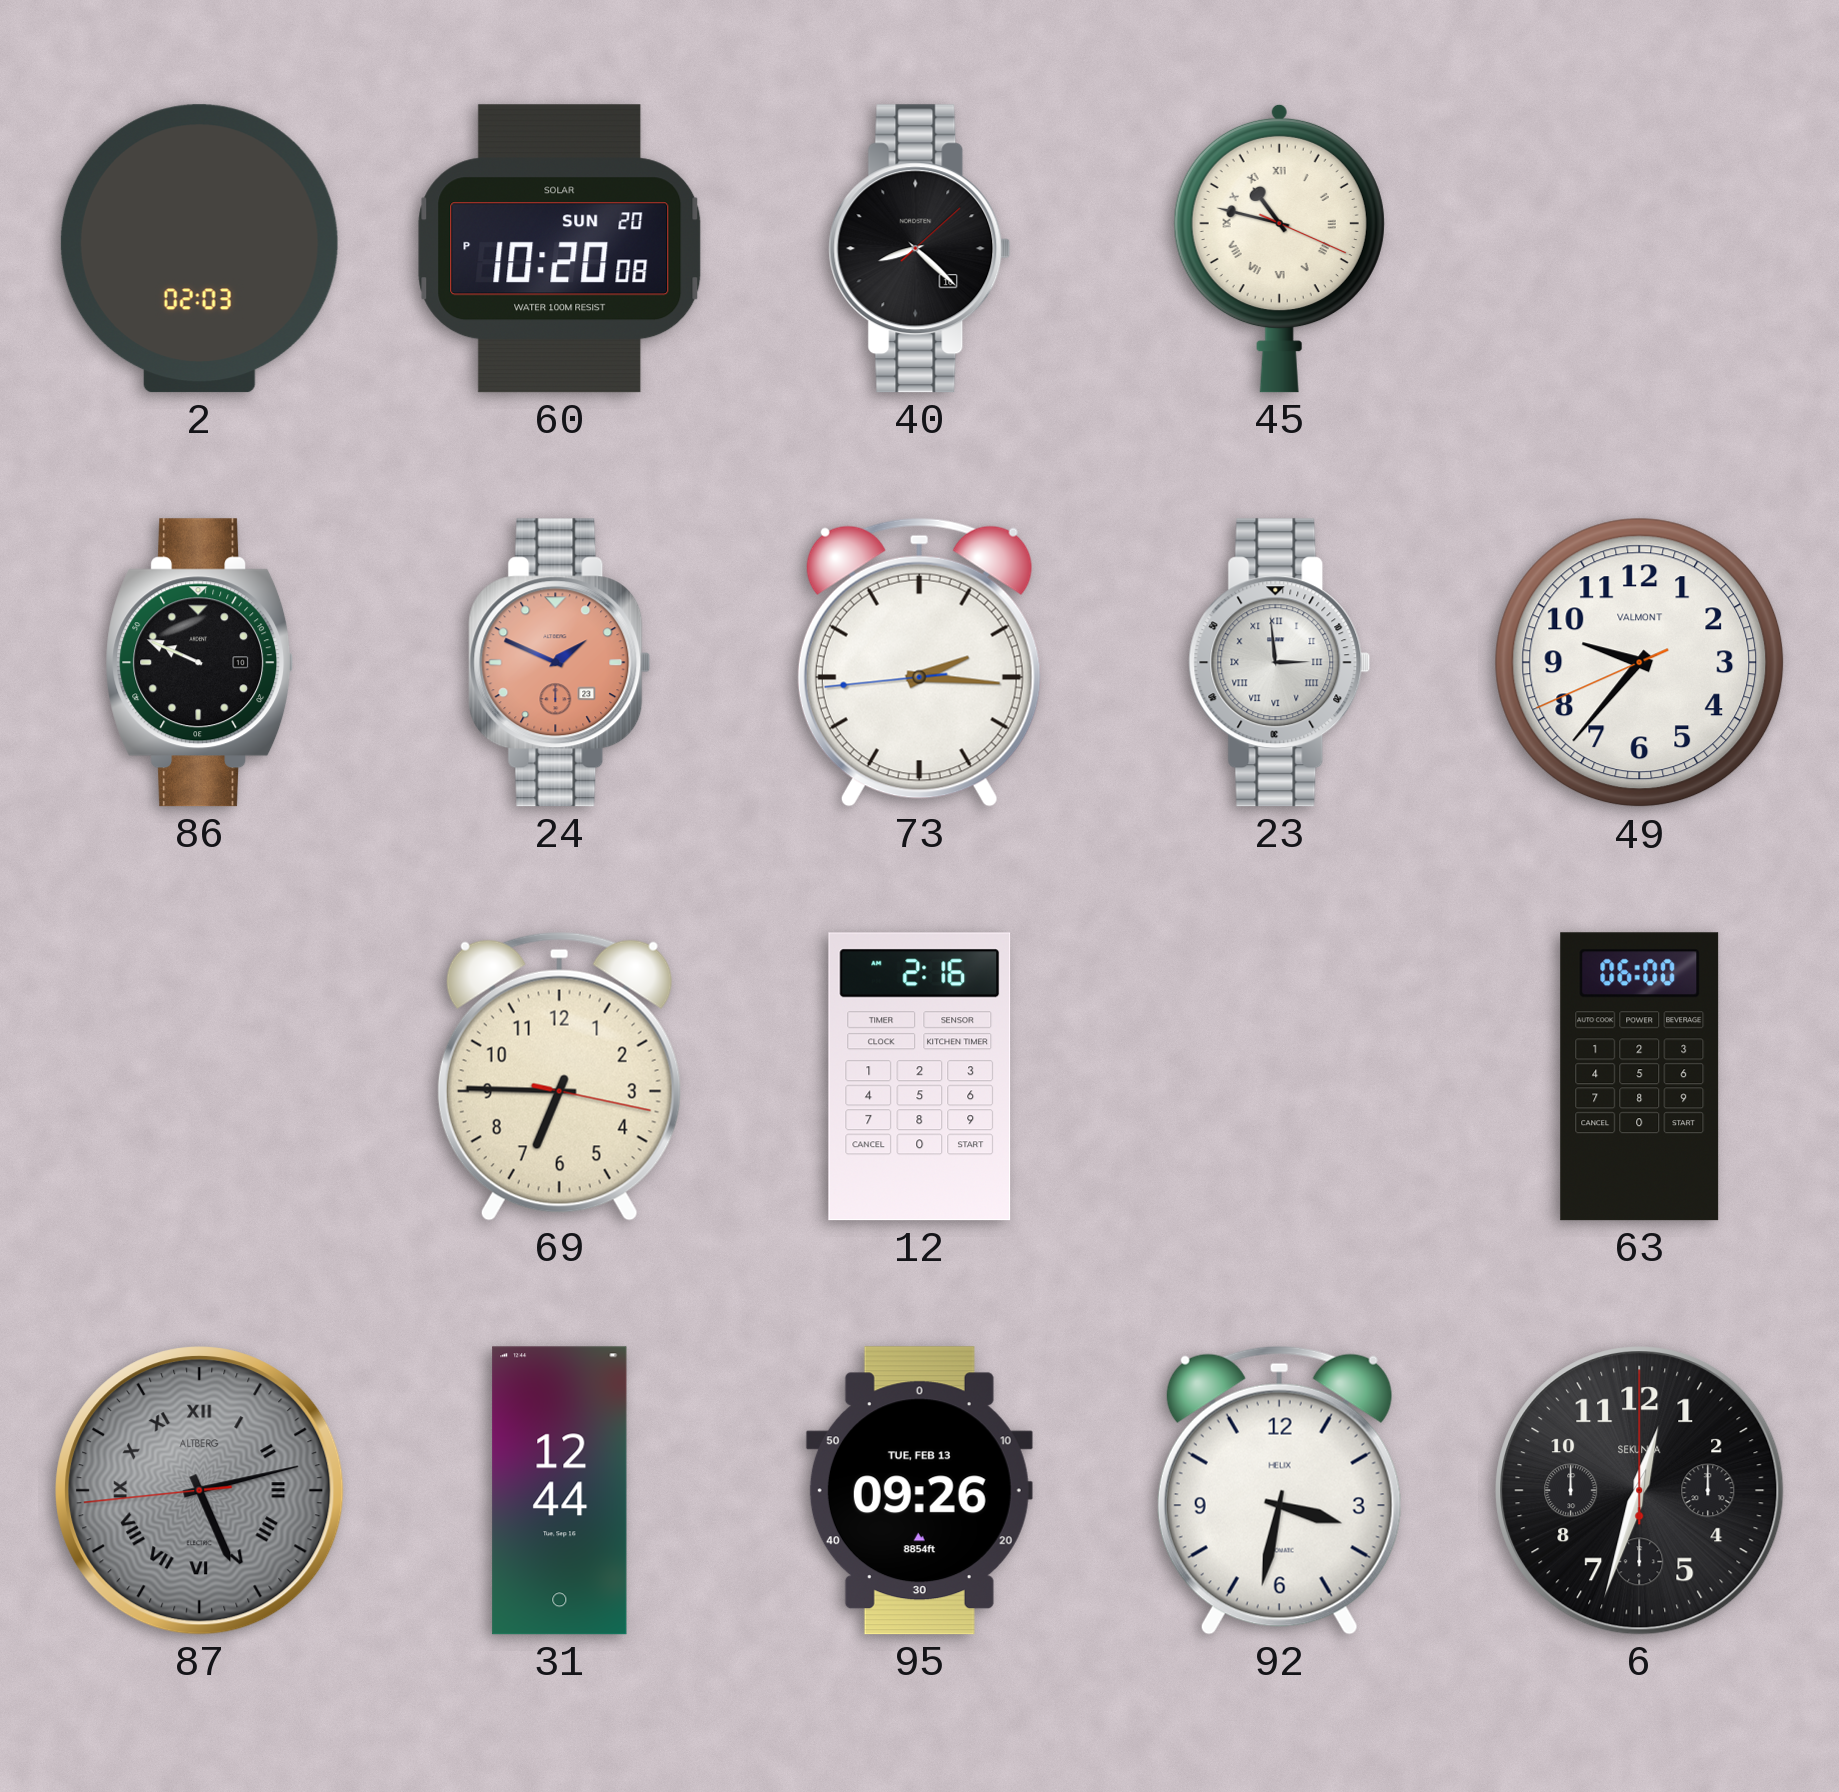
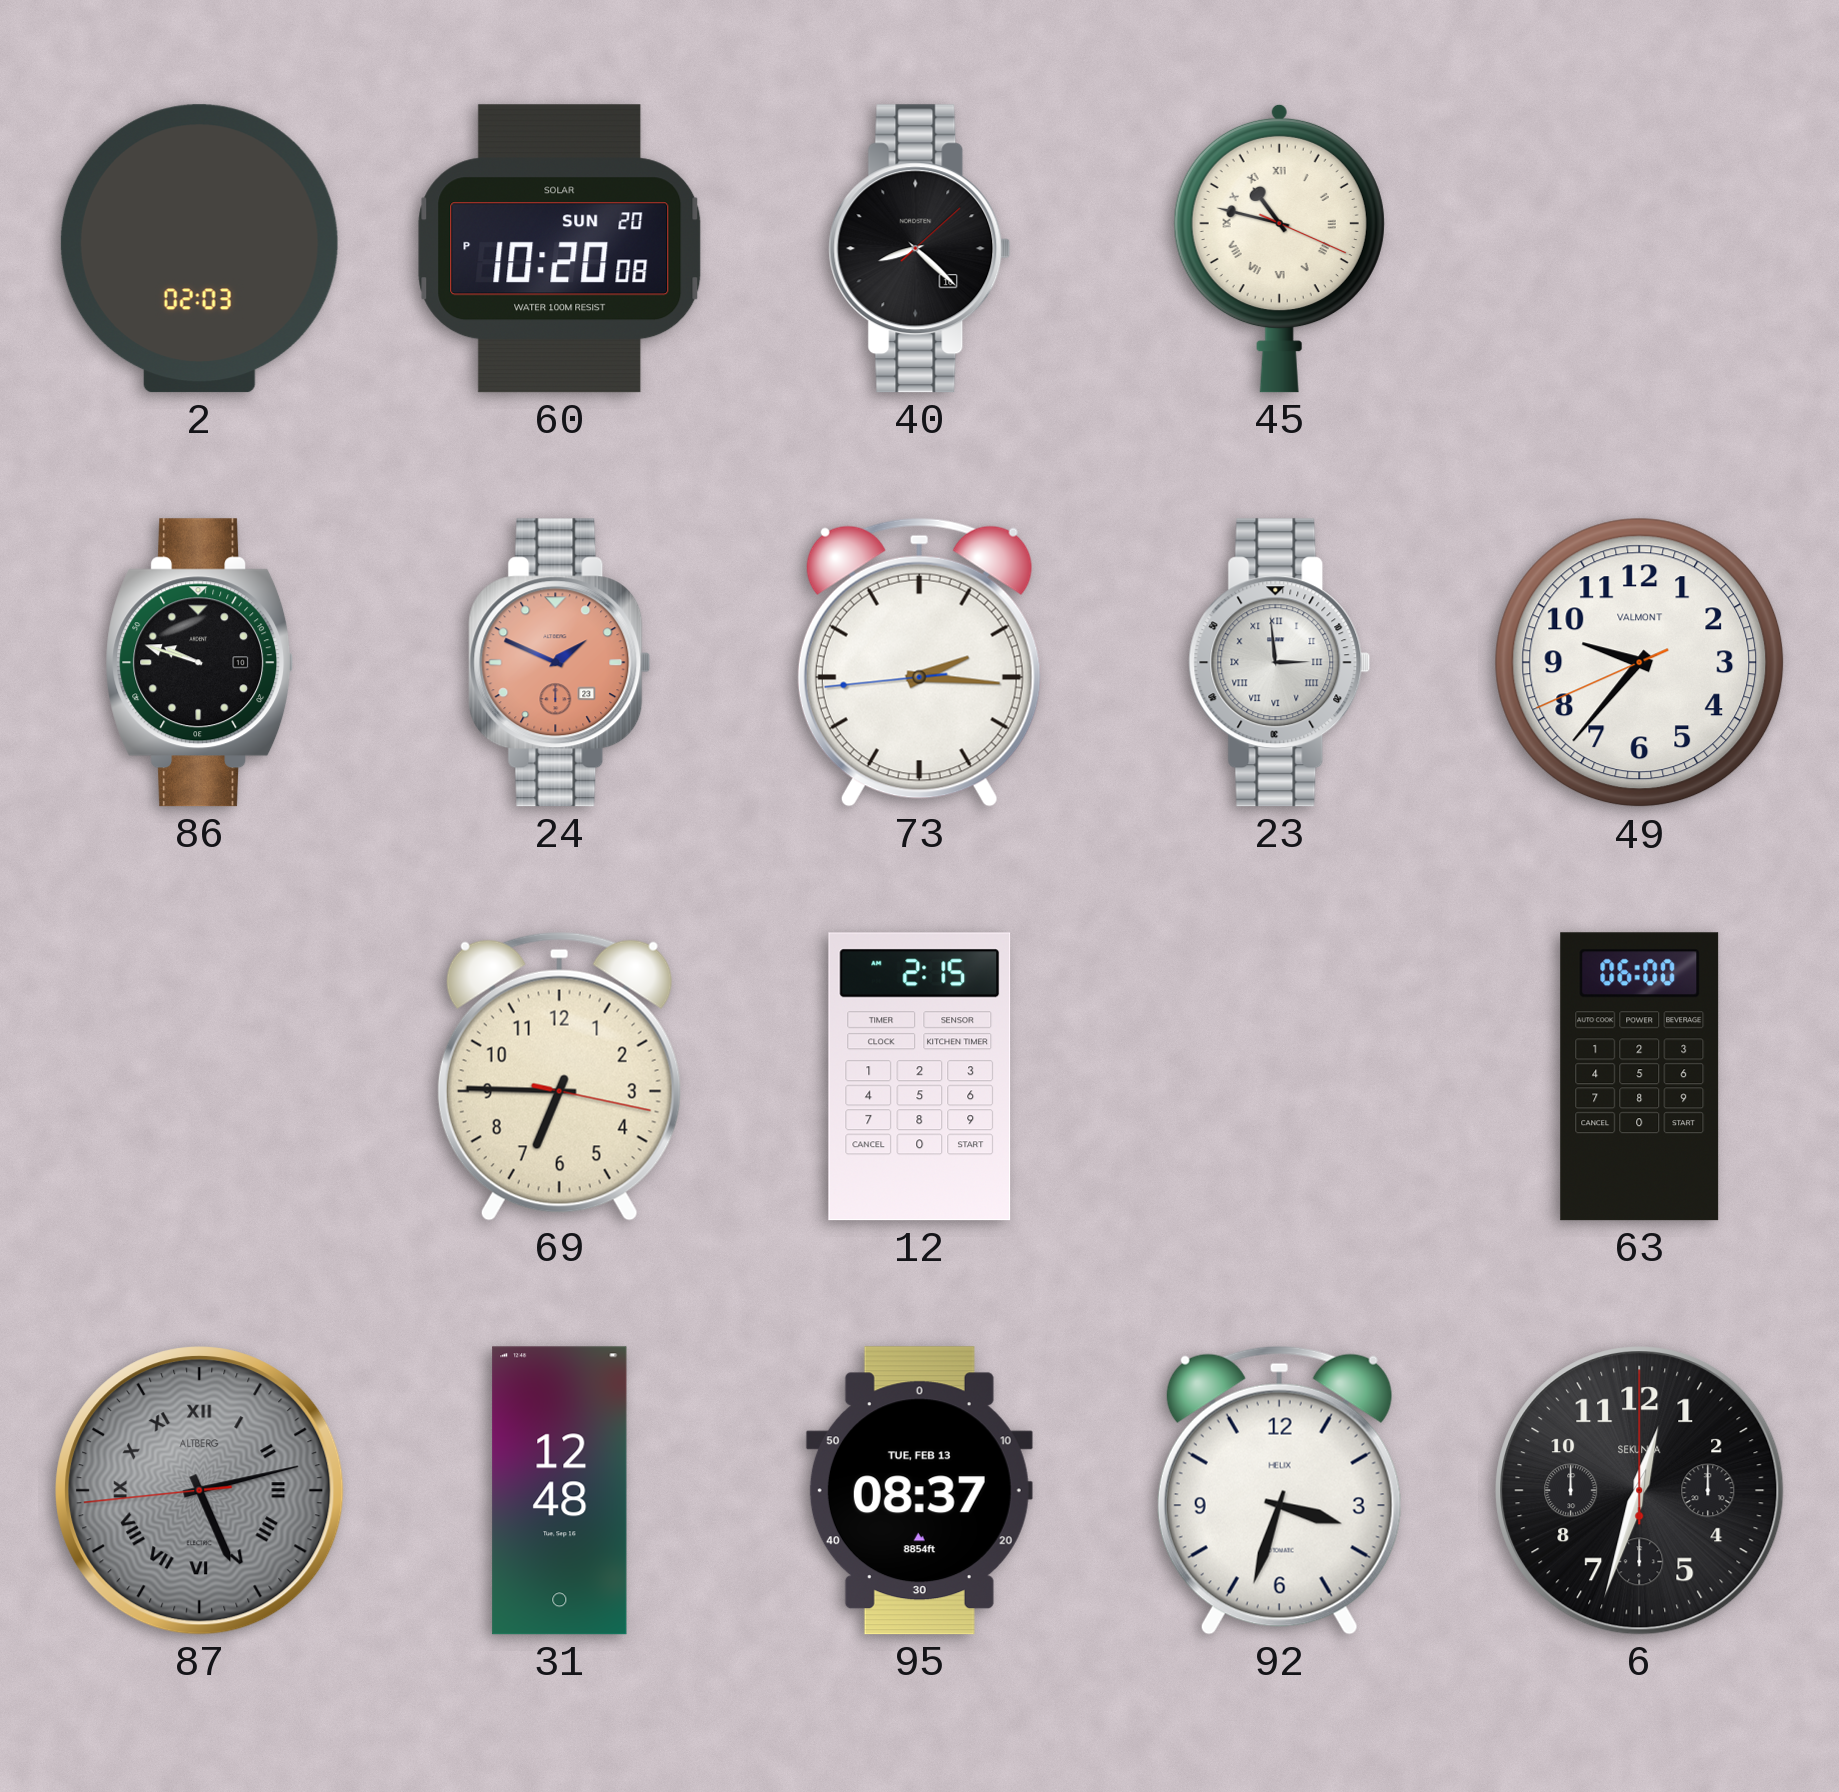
86: 9:49 -> 9:48 (200, 663)
12: 2:16 -> 2:15 (920, 1077)
31: 12:44 -> 12:48 (560, 1491)
95: 09:26 -> 08:37 (919, 1491)
92: 3:32 -> 3:33 (1279, 1490)
